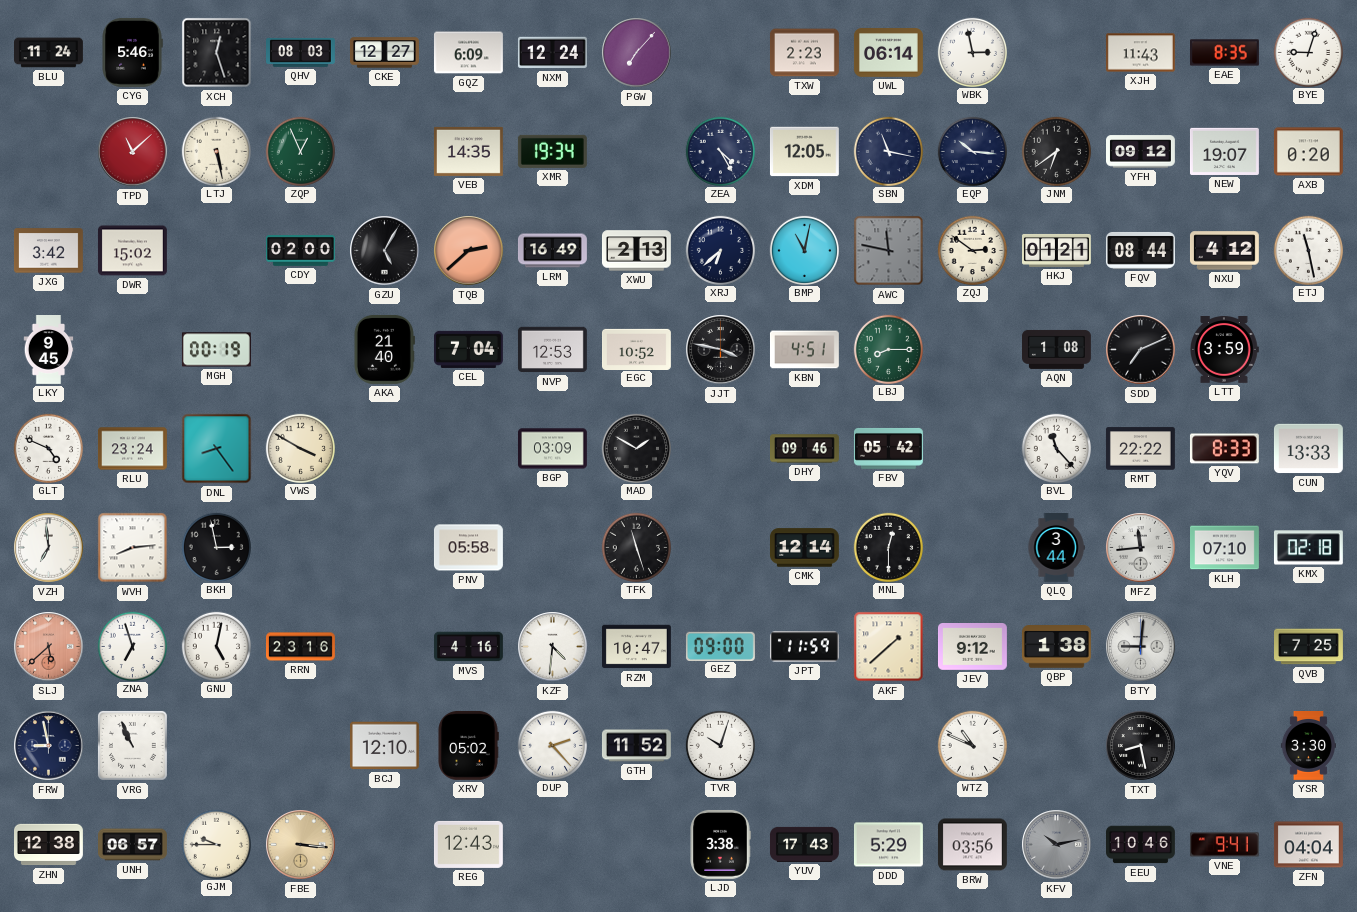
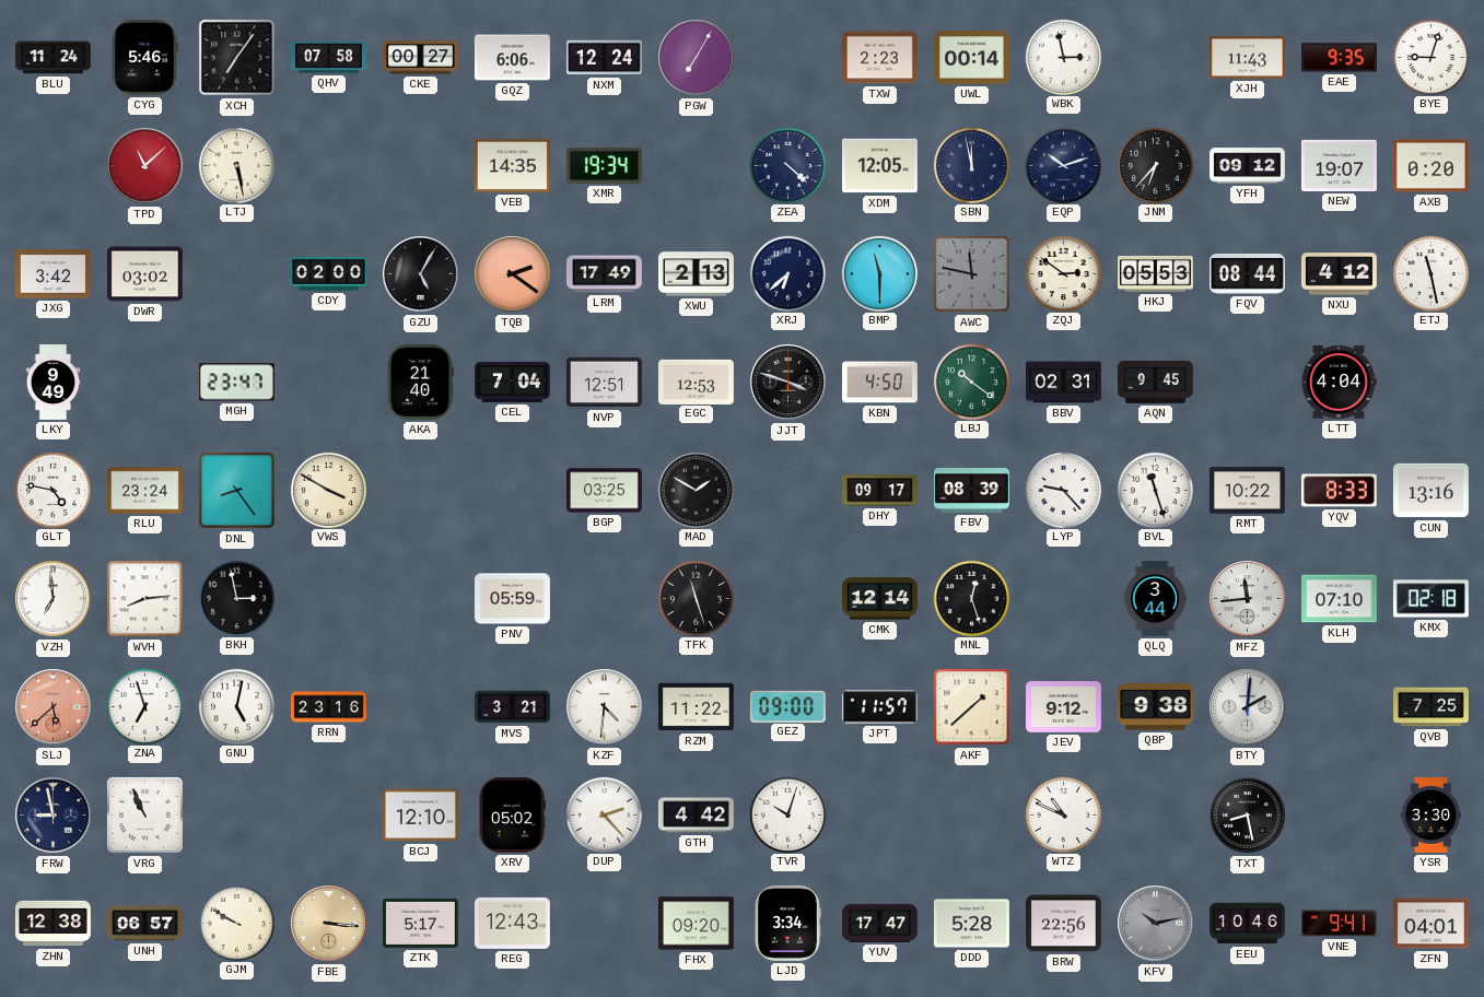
XCH: 12:27 -> 7:06 (237, 58)
QHV: 08:03 -> 07:58 (329, 57)
CKE: 12:27 -> 00:27 (420, 58)
GQZ: 6:09 -> 6:06 (512, 58)
PGW: 7:07 -> 7:05 (697, 58)
UWL: 06:14 -> 00:14 (971, 58)
EAE: 8:35 -> 9:35 (1340, 58)
ZQP: 12:56 -> none (300, 151)
ZEA: 4:25 -> 4:22 (787, 165)
SBN: 11:17 -> 11:58 (971, 165)
EQP: 10:16 -> 10:12 (1063, 165)
JNM: 6:39 -> 6:37 (1155, 165)
DWR: 15:02 -> 03:02 (144, 274)
TQB: 2:38 -> 2:21 (513, 274)
LRM: 16:49 -> 17:49 (605, 274)
BMP: 11:02 -> 11:30 (879, 273)
HKJ: 01:21 -> 05:53 (1156, 273)
LKY: 9:45 -> 9:49 (54, 383)
MGH: 00:19 -> 23:47 (236, 383)
NVP: 12:53 -> 12:51 (605, 383)
EGC: 10:52 -> 12:53 (697, 382)
JJT: 3:47 -> 3:48 (788, 383)
KBN: 4:51 -> 4:50 (879, 383)
LBJ: 8:15 -> 10:21 (971, 382)
BBV: none -> 02:31 (1064, 383)
AQN: 1:08 -> 9:45 (1156, 382)
SDD: 7:11 -> none (1141, 350)
LTT: 3:59 -> 4:04 (1340, 383)
GLT: 4:49 -> 4:47 (52, 490)
BGP: 03:09 -> 03:25 (605, 491)
DHY: 09:46 -> 09:17 (880, 491)
FBV: 05:42 -> 08:39 (971, 490)
LYP: none -> 9:23 (1063, 490)
BVL: 11:23 -> 11:27 (1155, 490)
RMT: 22:22 -> 10:22 (1247, 491)
CUN: 13:33 -> 13:16 (1430, 491)
PNV: 05:58 -> 05:59 (512, 599)
MNL: 12:30 -> 12:27 (971, 598)
MVS: 4:16 -> 3:21 (513, 707)
RZM: 10:47 -> 11:22 (697, 707)
JPT: 11:59 -> 11:57 (879, 707)
QBP: 1:38 -> 9:38 (1155, 707)
BTY: 9:01 -> 2:01 (1248, 707)
GTH: 11:52 -> 4:42 (696, 816)
GJM: 9:45 -> 9:50 (236, 923)
ZTK: none -> 5:17 (420, 923)
FHX: none -> 09:20 (696, 924)
LJD: 3:38 -> 3:34 (787, 923)
YUV: 17:43 -> 17:47 (879, 923)
DDD: 5:29 -> 5:28 (971, 924)
BRW: 03:56 -> 22:56 (1063, 924)
ZFN: 04:04 -> 04:01 (1430, 924)
